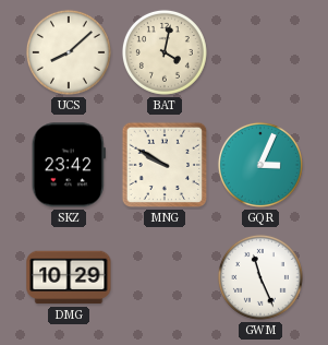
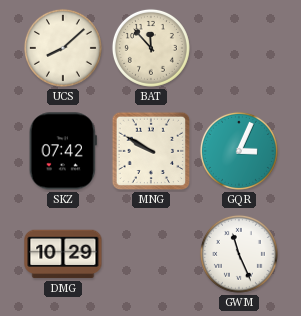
BAT: 4:02 -> 11:53 (151, 48)
SKZ: 23:42 -> 07:42 (63, 151)
